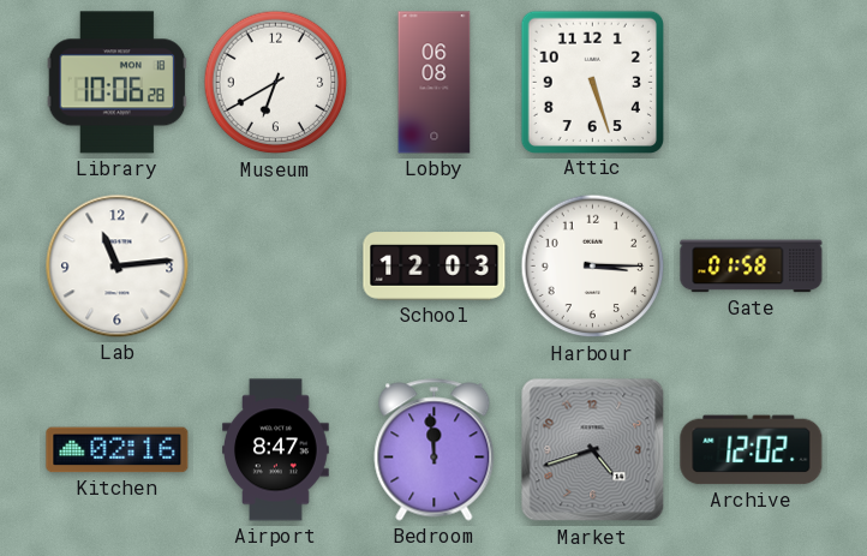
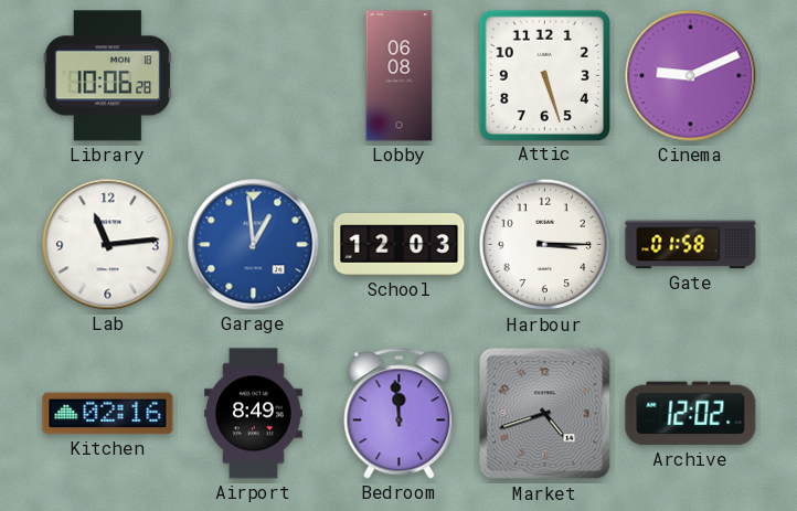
Museum: 6:40 -> none (276, 83)
Cinema: none -> 9:11 (691, 76)
Garage: none -> 12:59 (254, 245)
Airport: 8:47 -> 8:49 (254, 414)
